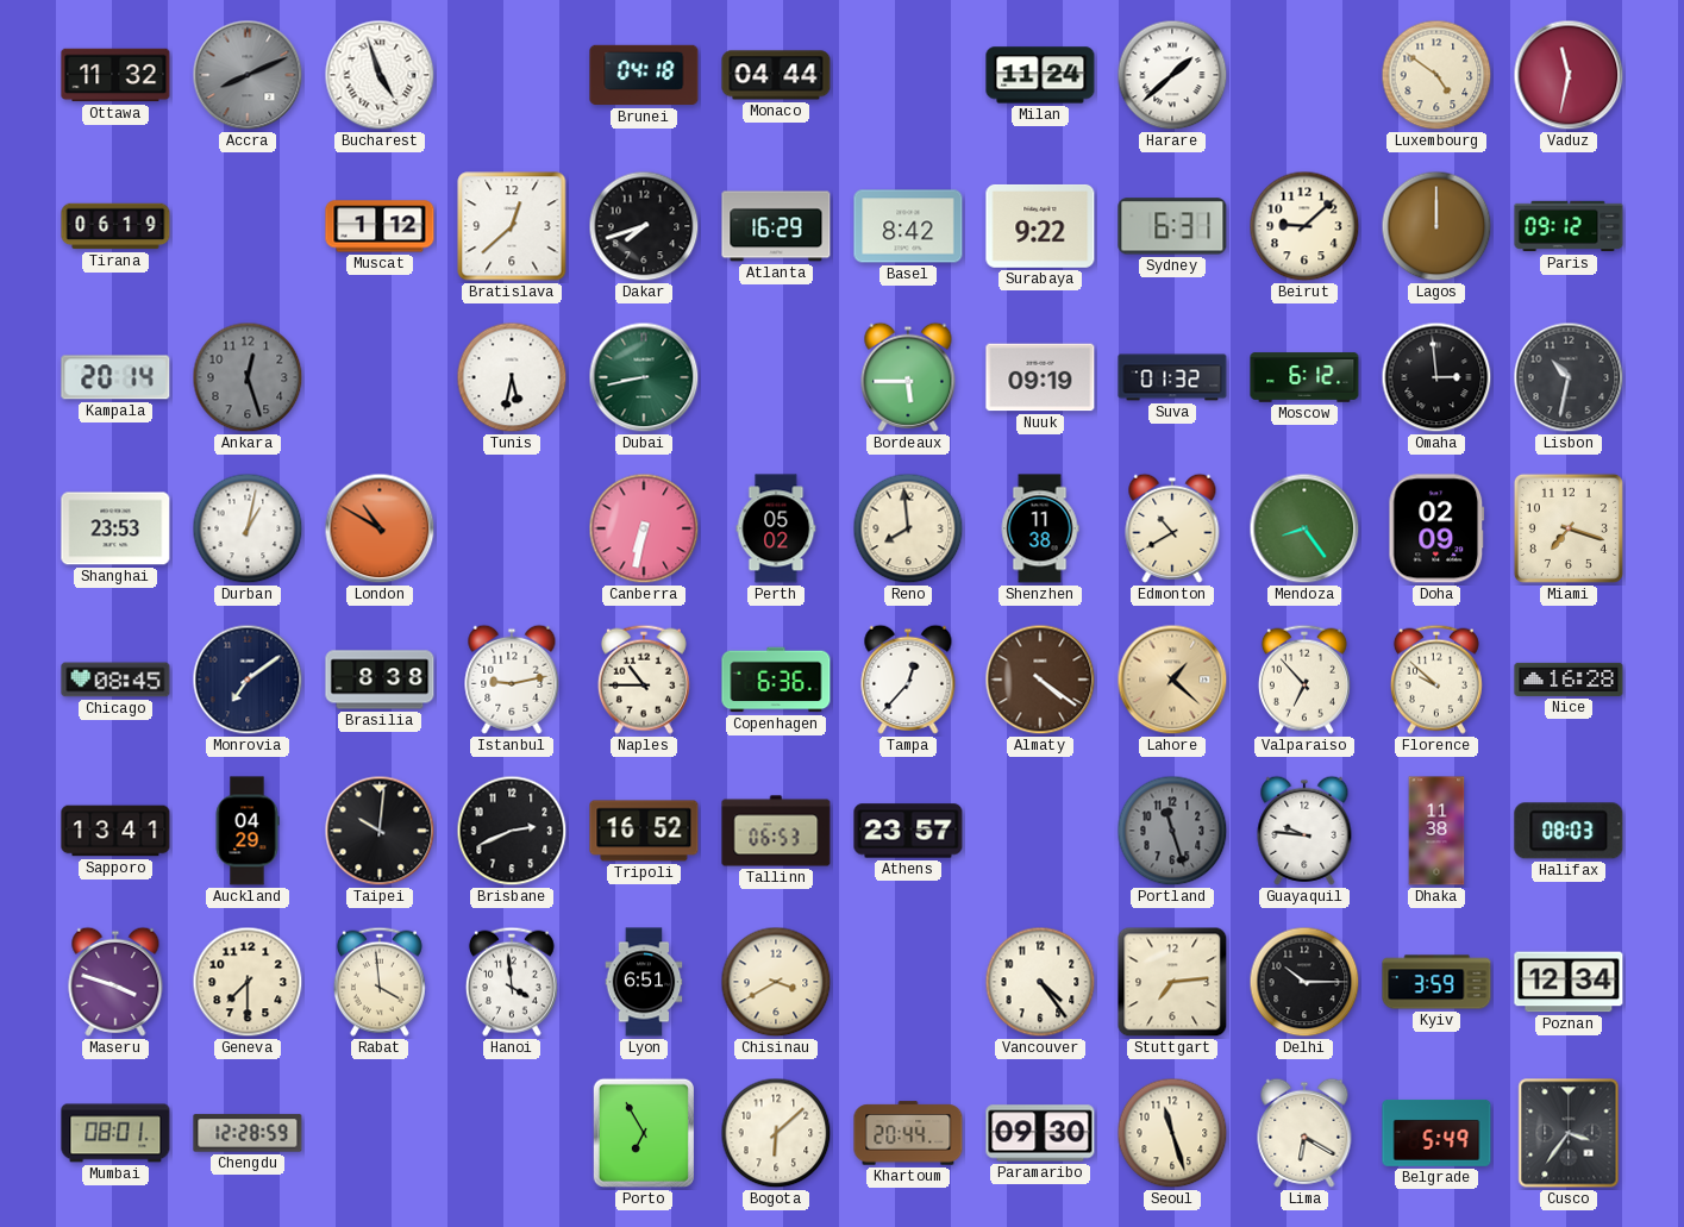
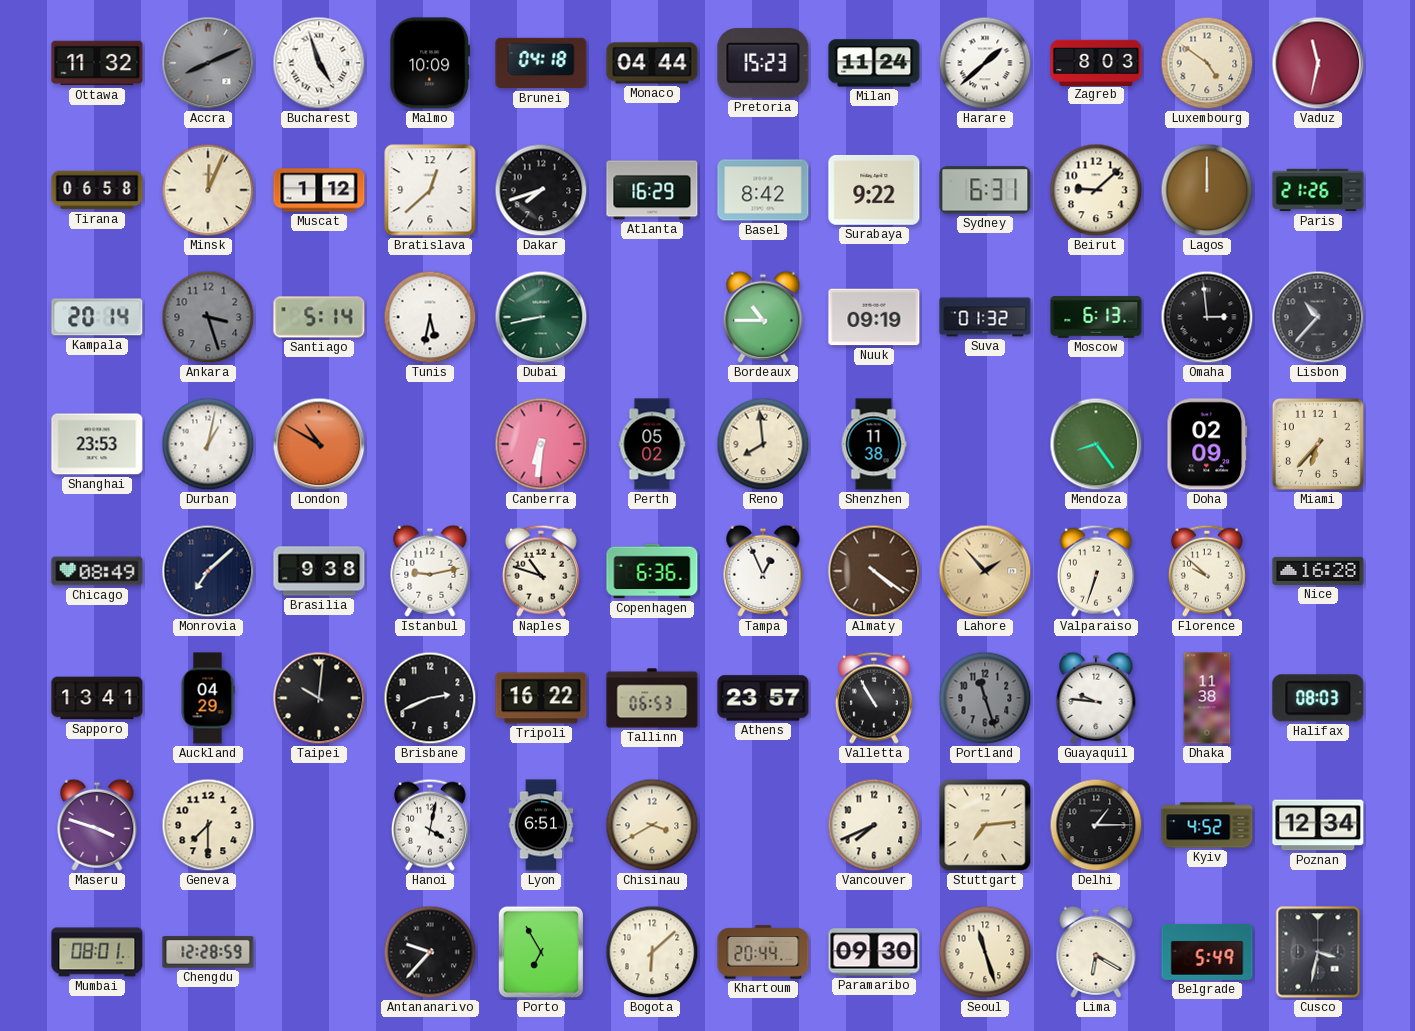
Malmo: none -> 10:09 (430, 63)
Pretoria: none -> 15:23 (763, 63)
Zagreb: none -> 8:03 (1096, 62)
Tirana: 06:19 -> 06:58 (97, 190)
Minsk: none -> 12:04 (208, 190)
Paris: 09:12 -> 21:26 (1318, 190)
Ankara: 12:27 -> 3:27 (208, 317)
Santiago: none -> 5:14 (319, 317)
Bordeaux: 5:45 -> 10:45 (763, 317)
Moscow: 6:12 -> 6:13 (1096, 317)
Lisbon: 10:32 -> 10:37 (1318, 317)
Canberra: 6:32 -> 6:31 (541, 444)
Edmonton: 10:40 -> none (1172, 528)
Miami: 7:18 -> 6:37 (1318, 444)
Chicago: 08:45 -> 08:49 (97, 571)
Monrovia: 7:09 -> 7:08 (208, 571)
Brasilia: 8:38 -> 9:38 (319, 571)
Naples: 10:45 -> 10:48 (541, 571)
Tampa: 12:37 -> 12:56 (763, 571)
Lahore: 1:22 -> 1:53 (985, 571)
Valparaiso: 6:53 -> 6:33 (1096, 571)
Tripoli: 16:52 -> 16:22 (541, 698)
Valletta: none -> 10:55 (874, 698)
Rabat: 3:59 -> none (380, 982)
Hanoi: 3:59 -> 4:02 (430, 825)
Vancouver: 4:24 -> 7:41 (874, 825)
Delhi: 10:15 -> 1:15 (1096, 825)
Kyiv: 3:59 -> 4:52 (1207, 825)
Antananarivo: none -> 9:37 (430, 952)
Cusco: 3:36 -> 3:32 (1318, 952)
